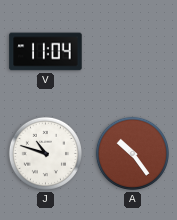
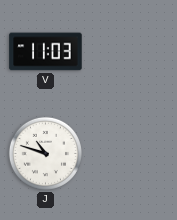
V: 11:04 -> 11:03 (46, 52)
A: 10:24 -> none (132, 153)
